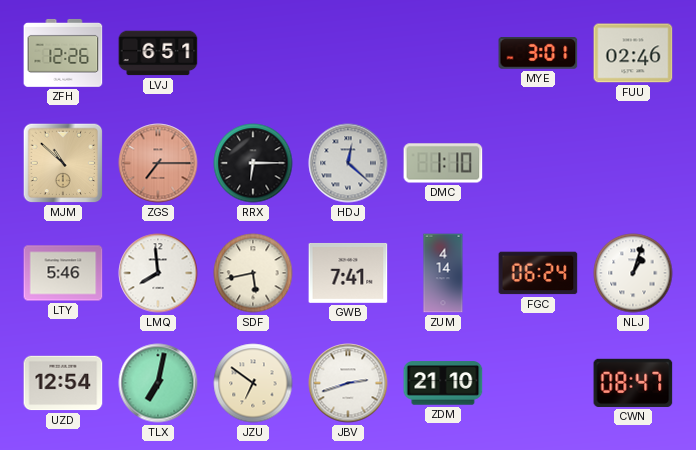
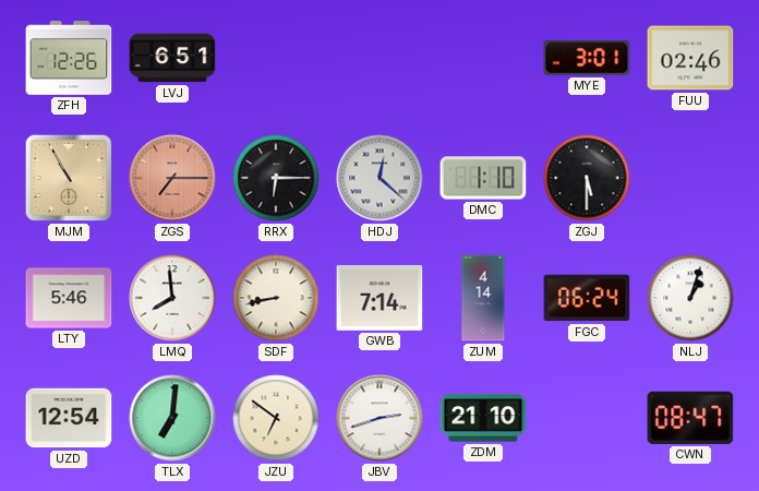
MJM: 10:52 -> 10:55 (69, 178)
ZGJ: none -> 5:30 (587, 178)
SDF: 5:43 -> 8:43 (276, 298)
GWB: 7:41 -> 7:14 (379, 298)
TLX: 7:02 -> 7:01 (172, 418)
